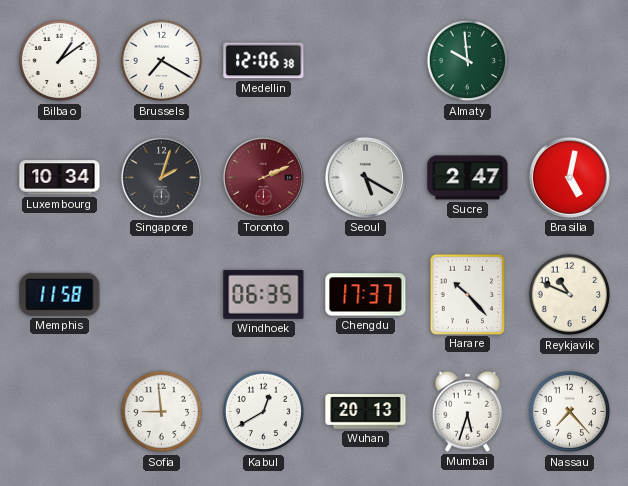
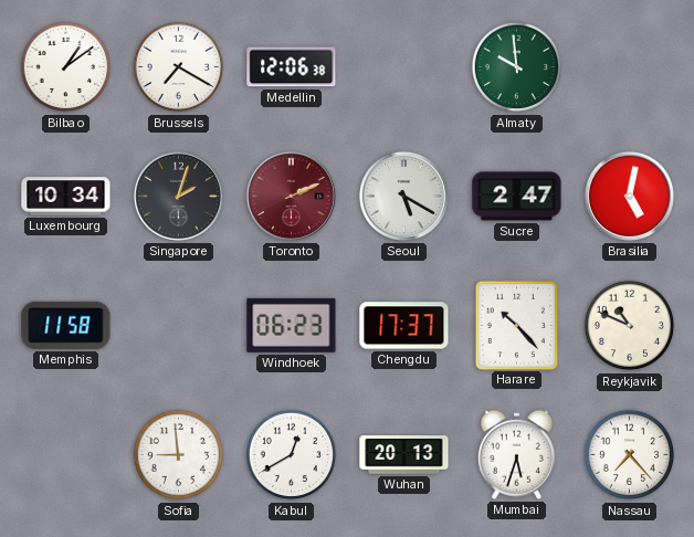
Windhoek: 06:35 -> 06:23 (292, 325)
